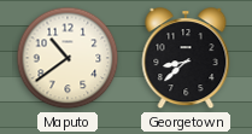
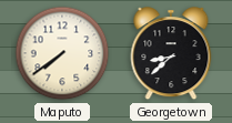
Maputo: 10:39 -> 7:39 (62, 53)
